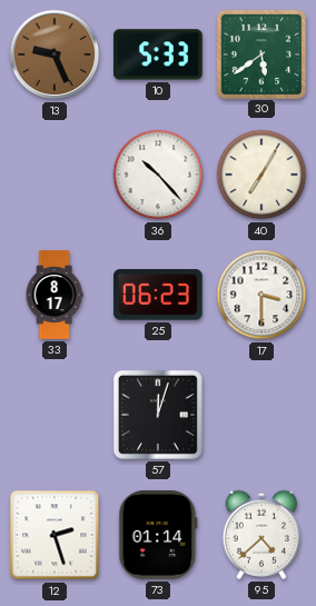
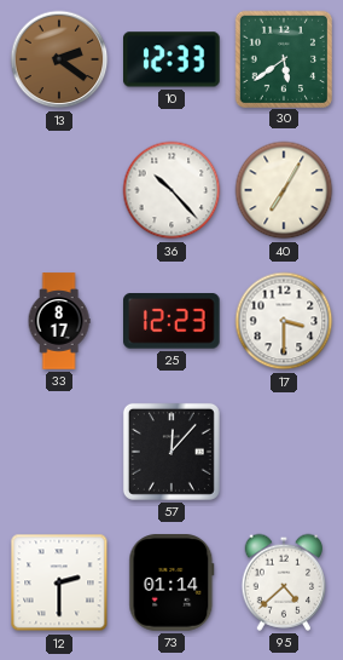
13: 9:26 -> 2:21 (59, 59)
10: 5:33 -> 12:33 (173, 59)
25: 06:23 -> 12:23 (173, 321)
57: 12:03 -> 12:07 (171, 452)
12: 2:27 -> 2:30 (59, 582)
